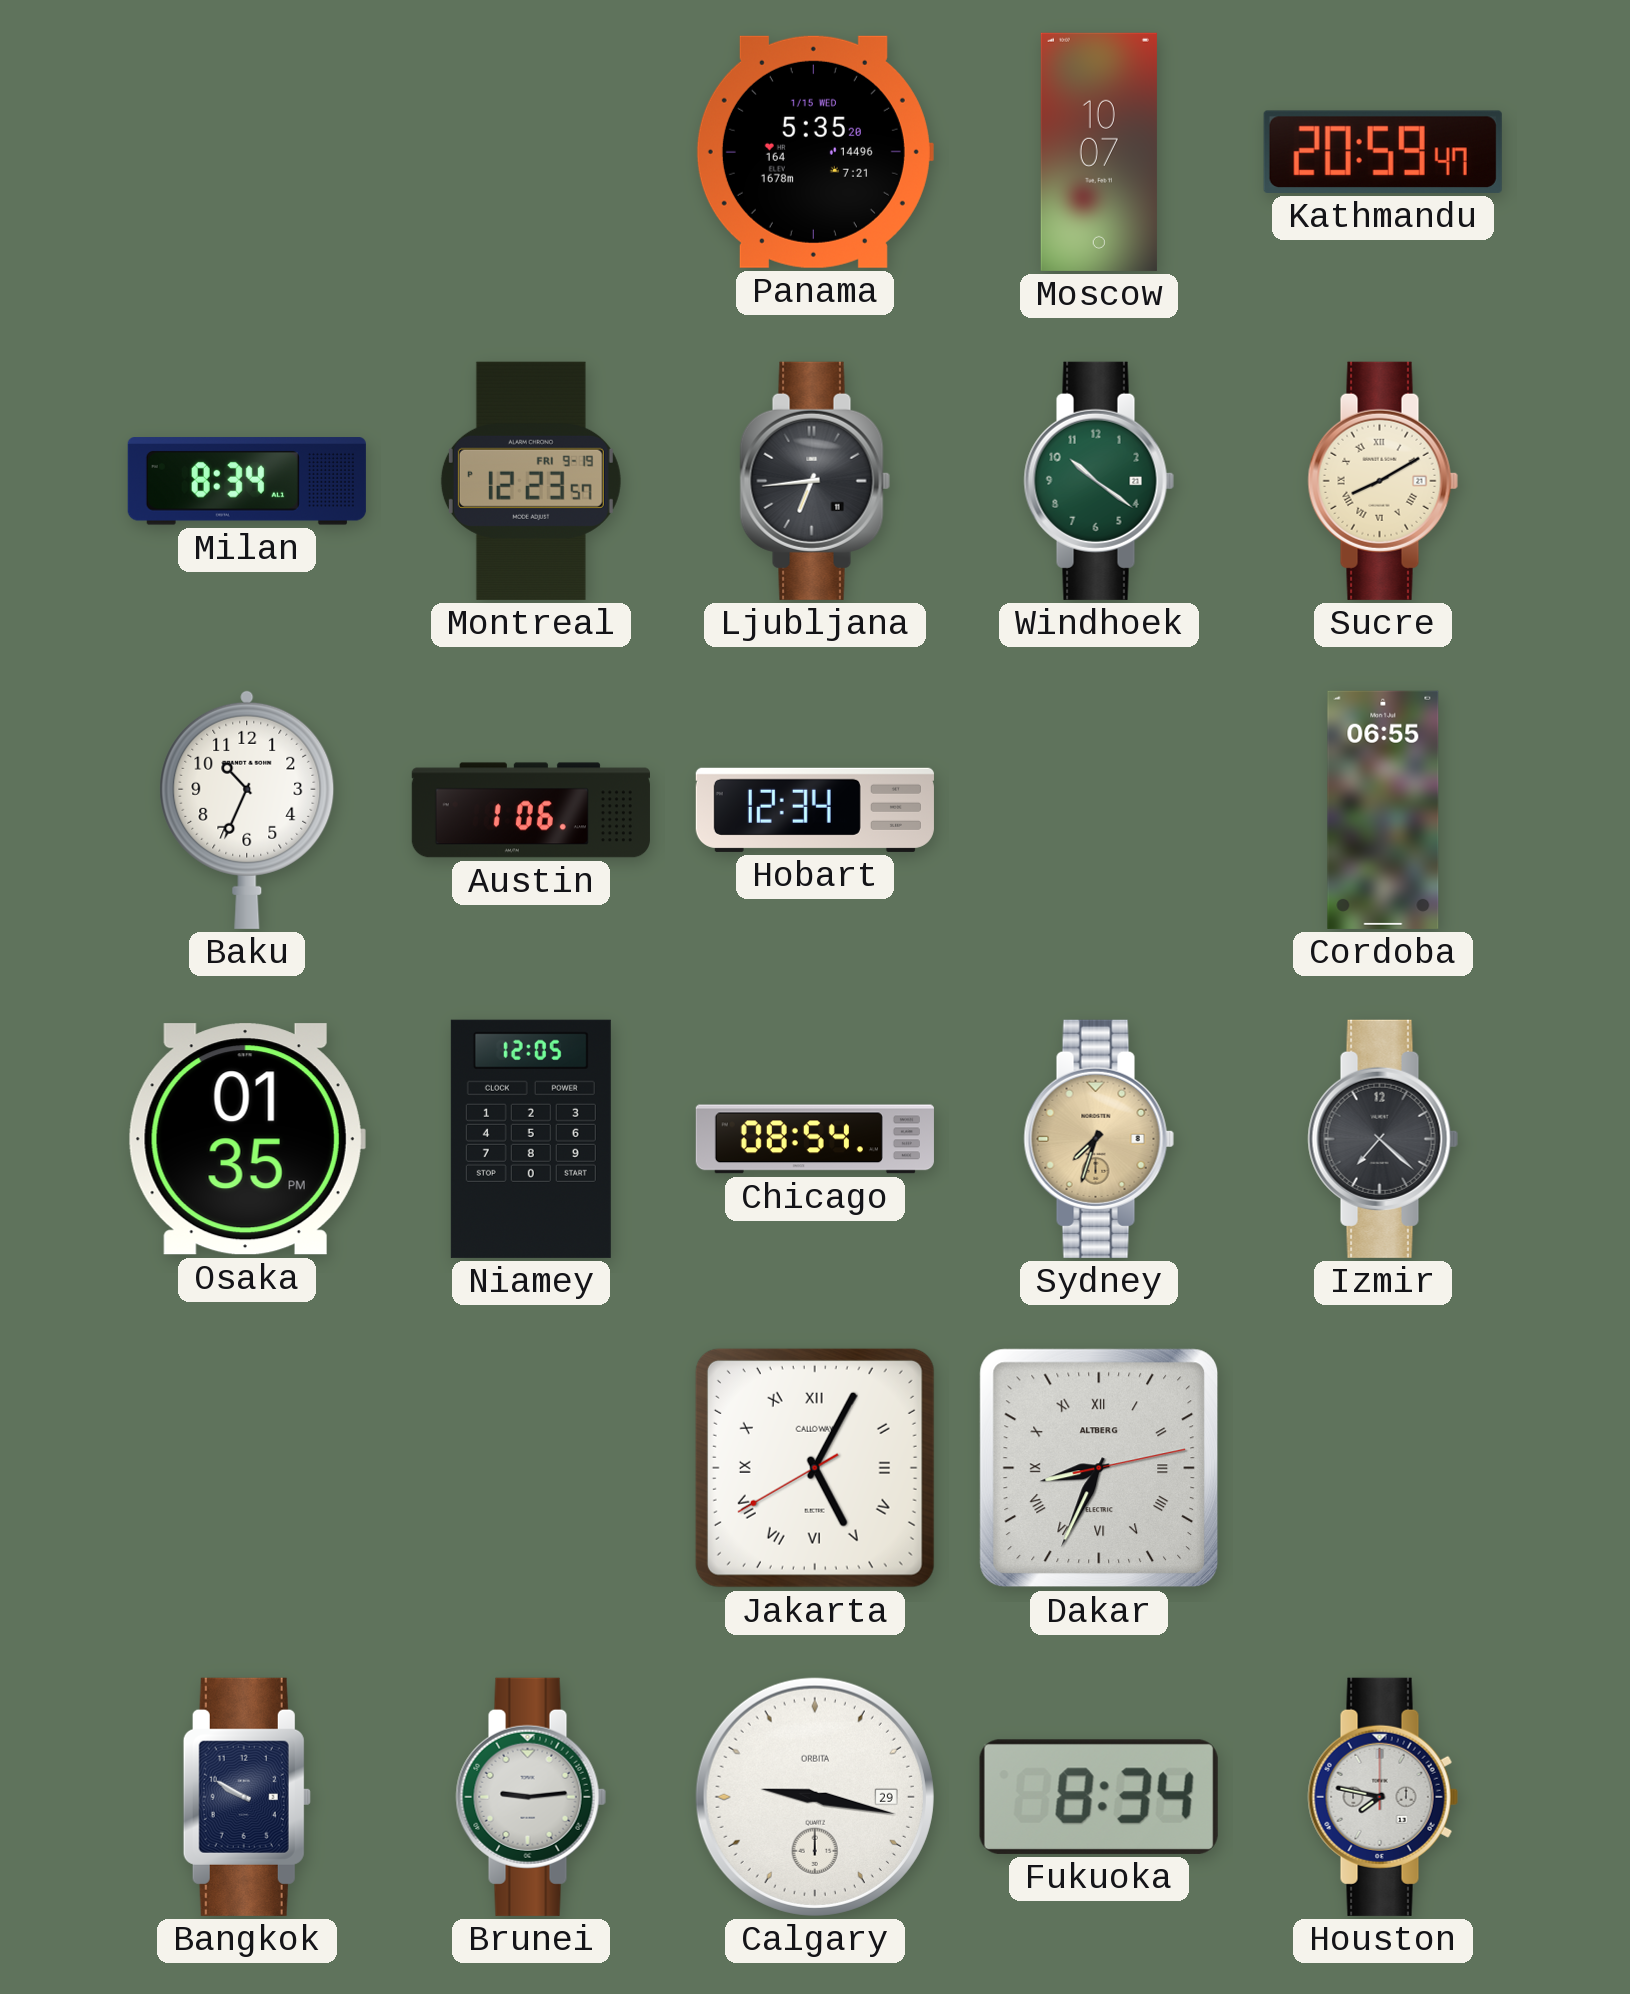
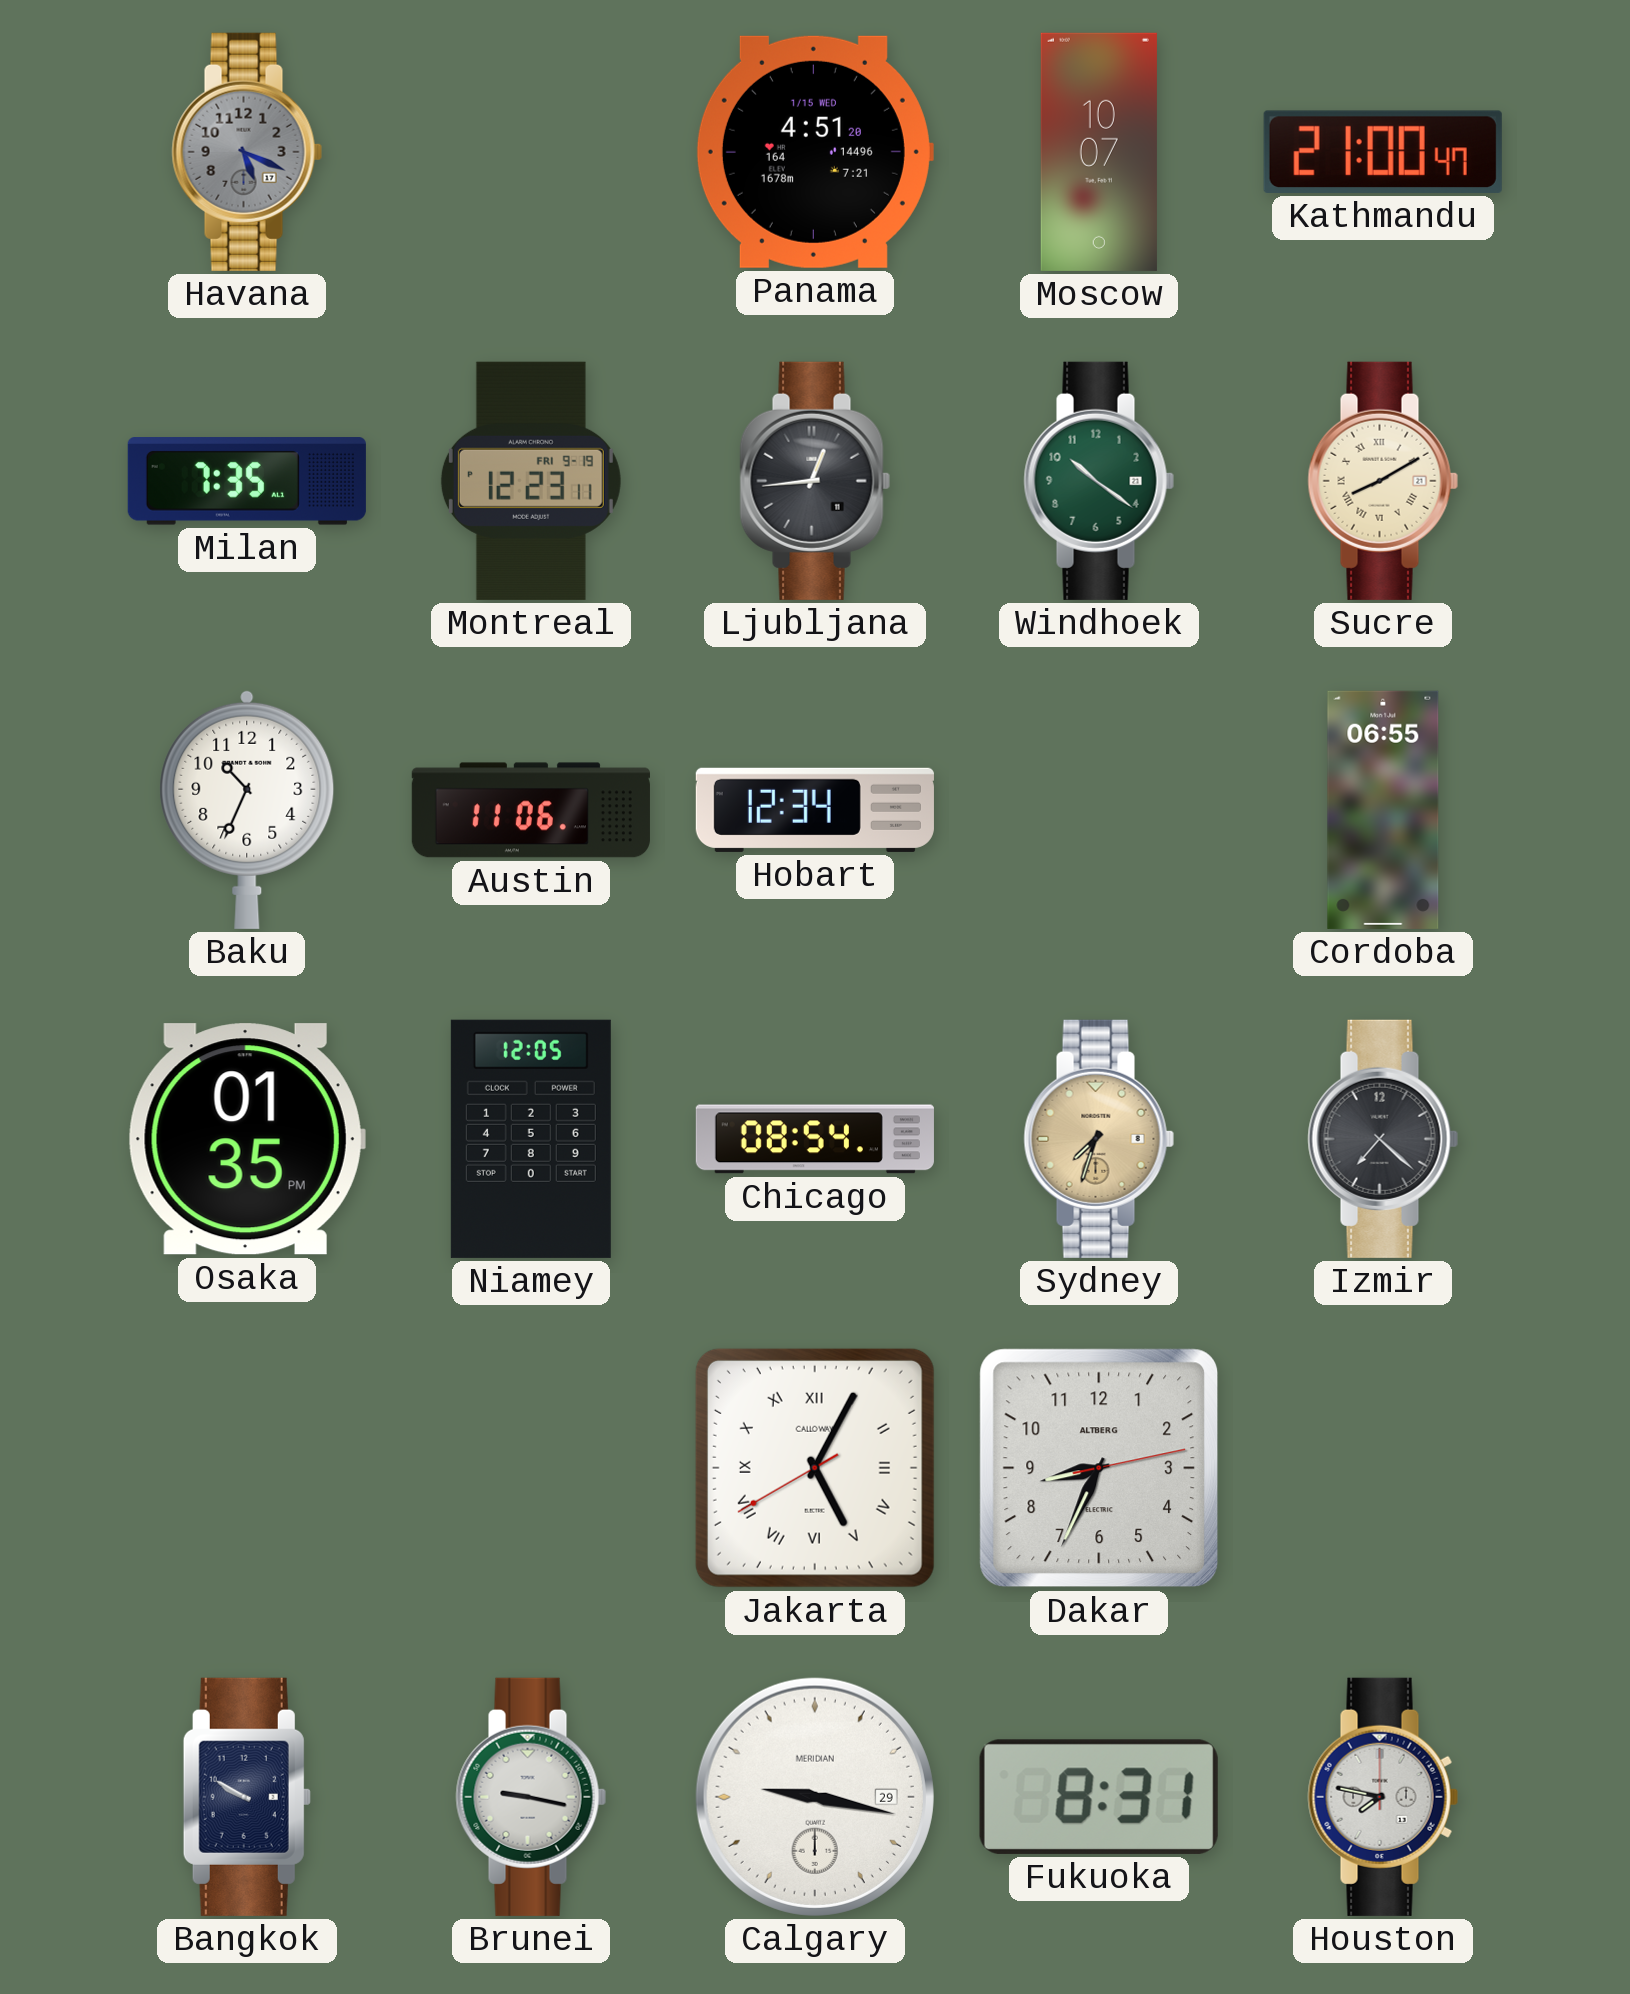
Havana: none -> 5:19 (247, 152)
Panama: 5:35 -> 4:51 (814, 152)
Kathmandu: 20:59 -> 21:00 (1383, 152)
Milan: 8:34 -> 7:35 (247, 481)
Montreal: 12:23:57 -> 12:23:11 (531, 481)
Ljubljana: 6:44 -> 12:44 (815, 481)
Austin: 1:06 -> 11:06 (531, 810)
Dakar numerals: Roman -> Arabic (1099, 1468)
Brunei: 9:14 -> 9:17 (531, 1797)
Calgary brand: ORBITA -> MERIDIAN (815, 1797)
Fukuoka: 8:34 -> 8:31 (1099, 1797)
